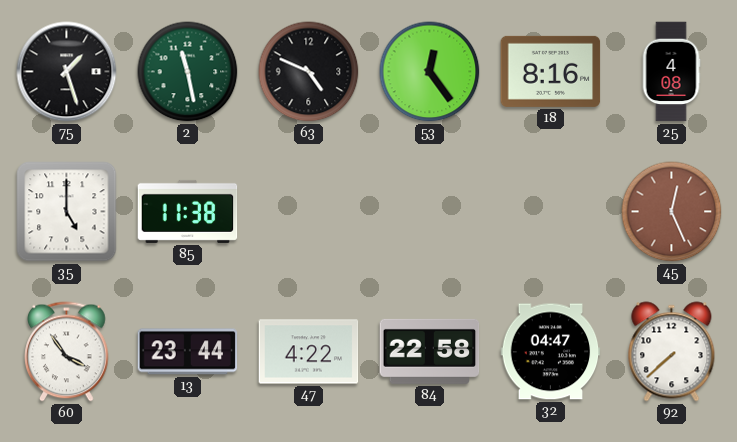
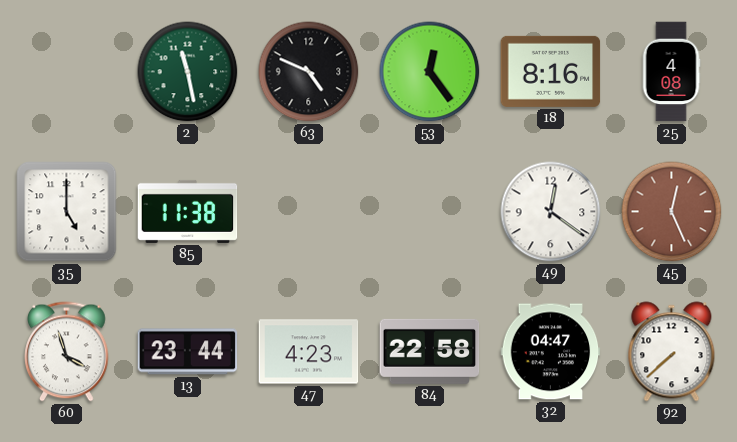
75: 1:27 -> none (67, 72)
49: none -> 12:21 (551, 212)
60: 3:54 -> 3:57 (67, 352)
47: 4:22 -> 4:23 (309, 352)
